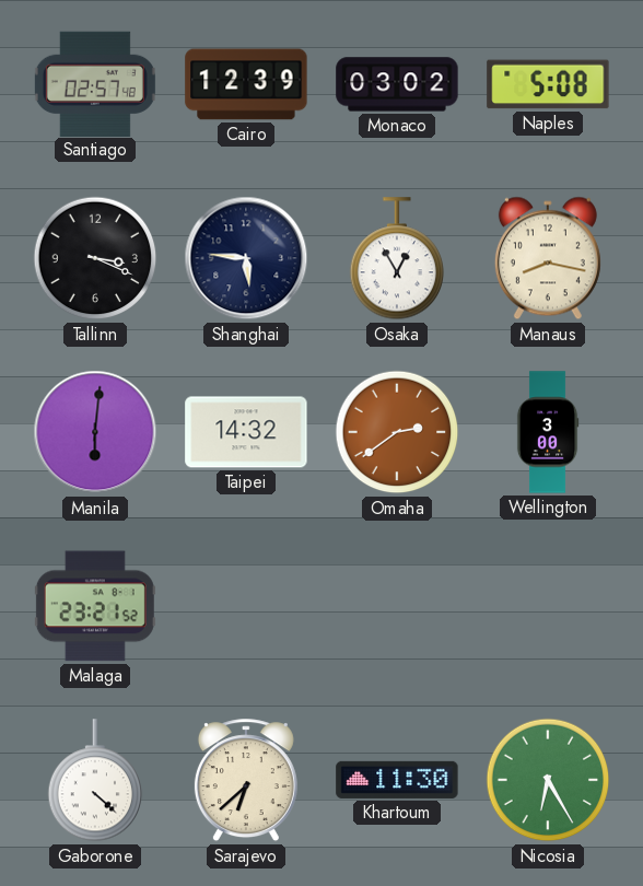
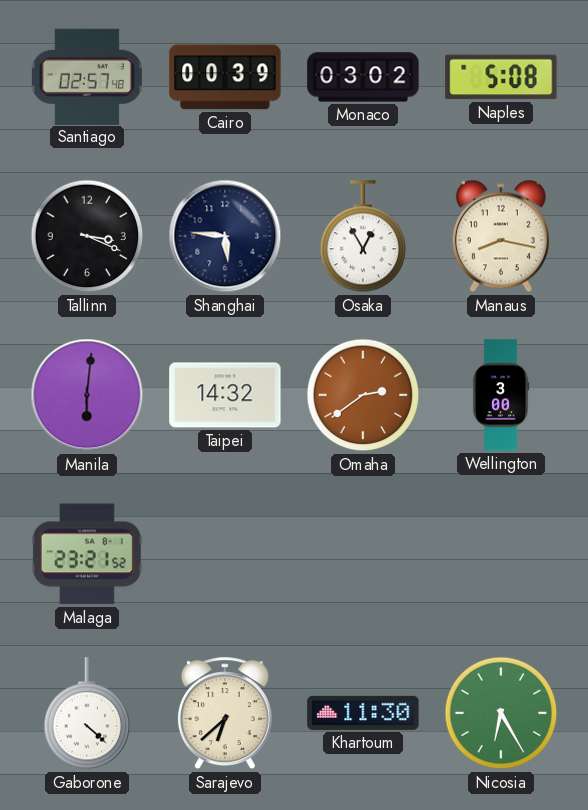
Cairo: 12:39 -> 00:39 (225, 77)
